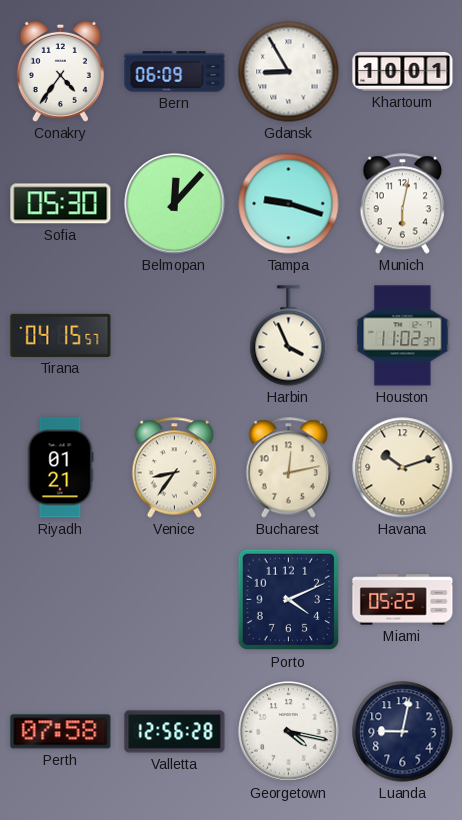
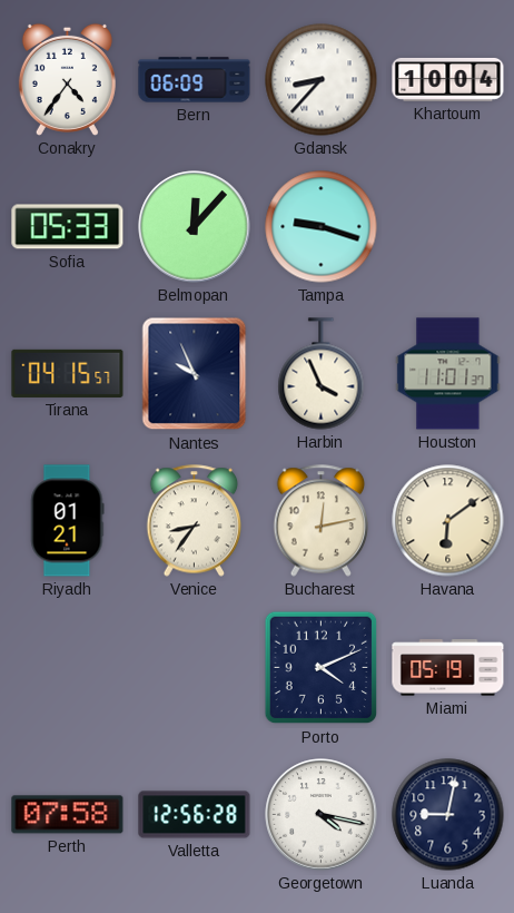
Gdansk: 8:55 -> 8:37 (322, 80)
Khartoum: 10:01 -> 10:04 (448, 79)
Sofia: 05:30 -> 05:33 (68, 227)
Munich: 6:02 -> none (403, 204)
Nantes: none -> 9:56 (195, 374)
Houston: 11:02 -> 11:01 (448, 374)
Havana: 10:12 -> 6:09 (448, 521)
Miami: 05:22 -> 05:19 (448, 668)
